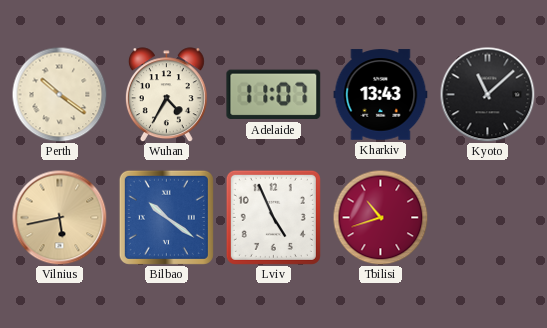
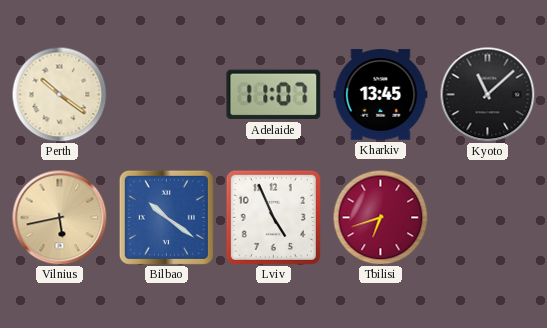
Wuhan: 4:35 -> none (166, 95)
Kharkiv: 13:43 -> 13:45 (381, 95)
Tbilisi: 10:42 -> 6:42 (380, 217)
